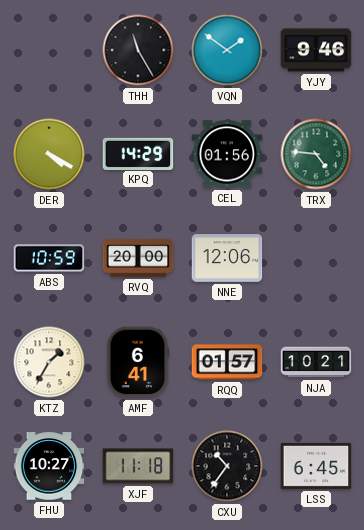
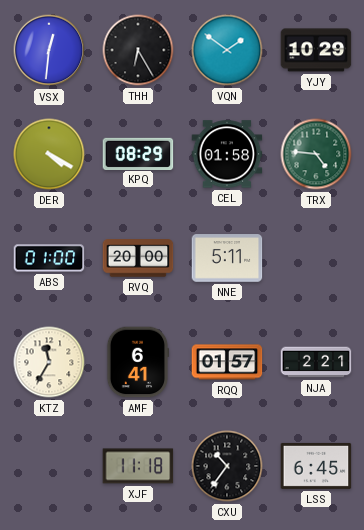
VSX: none -> 12:31 (49, 50)
THH: 11:25 -> 6:25 (138, 50)
YJY: 9:46 -> 10:29 (316, 50)
KPQ: 14:29 -> 08:29 (138, 153)
CEL: 01:56 -> 01:58 (227, 154)
ABS: 10:59 -> 01:00 (49, 258)
NNE: 12:06 -> 5:11 (227, 258)
KTZ: 1:35 -> 11:35 (49, 362)
NJA: 10:21 -> 2:21 (316, 362)
FHU: 10:27 -> none (49, 466)
